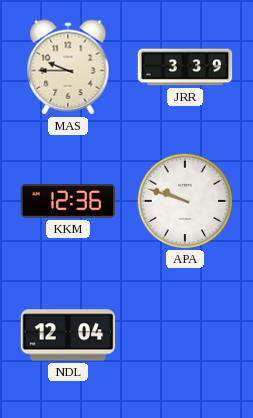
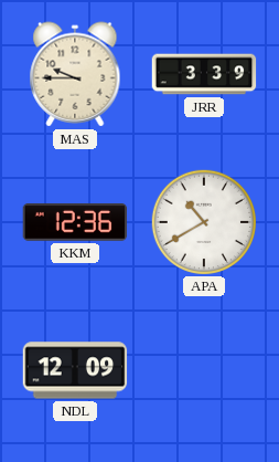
APA: 9:48 -> 10:40 (203, 221)
NDL: 12:04 -> 12:09 (75, 370)
